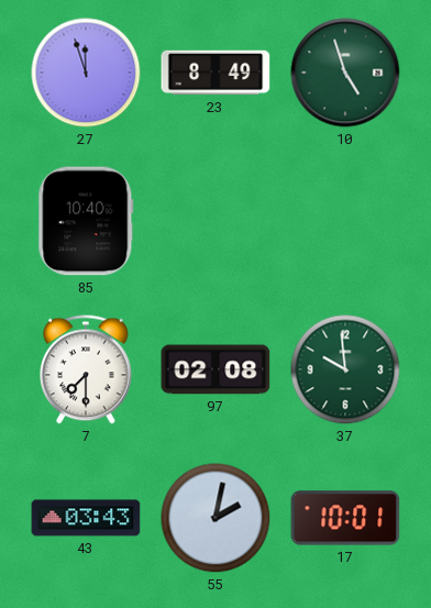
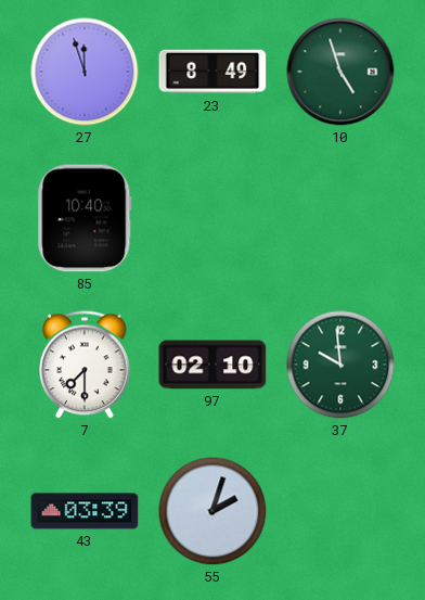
97: 02:08 -> 02:10 (212, 365)
43: 03:43 -> 03:39 (85, 511)
55: 2:02 -> 2:03 (212, 511)
17: 10:01 -> none (345, 518)
